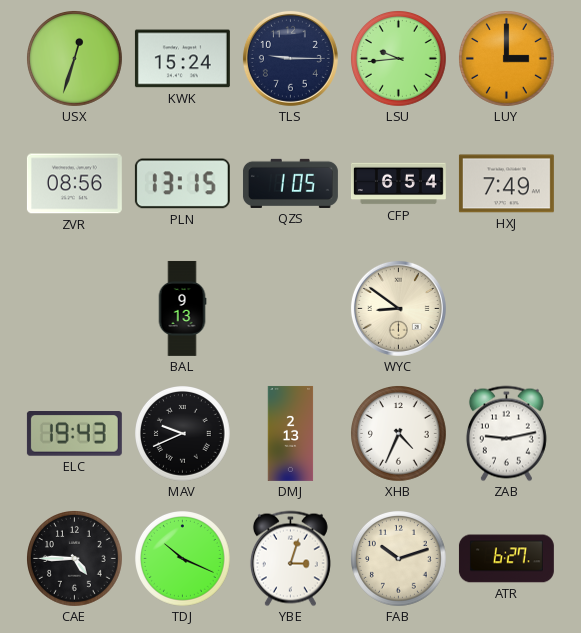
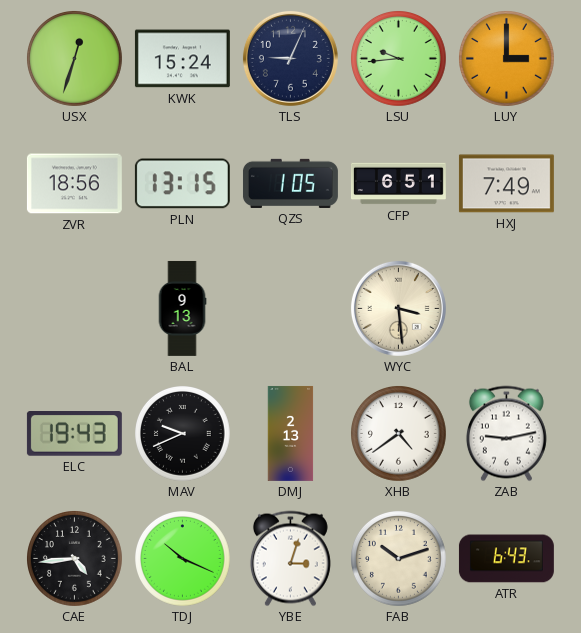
TLS: 9:15 -> 9:04 (290, 58)
ZVR: 08:56 -> 18:56 (74, 184)
CFP: 6:54 -> 6:51 (398, 184)
WYC: 8:51 -> 3:29 (398, 308)
XHB: 4:34 -> 4:39 (399, 434)
CAE: 4:45 -> 4:44 (75, 559)
ATR: 6:27 -> 6:43 (506, 559)
